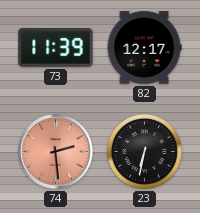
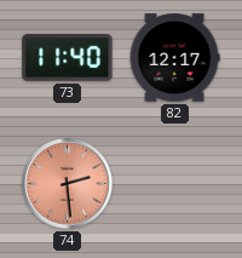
73: 11:39 -> 11:40 (68, 58)
23: 6:32 -> none (144, 151)
